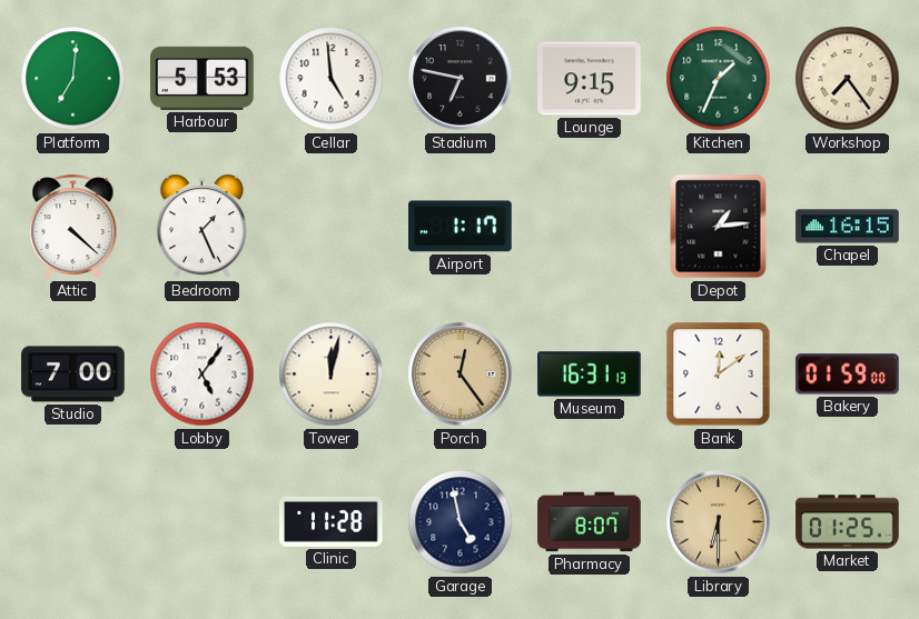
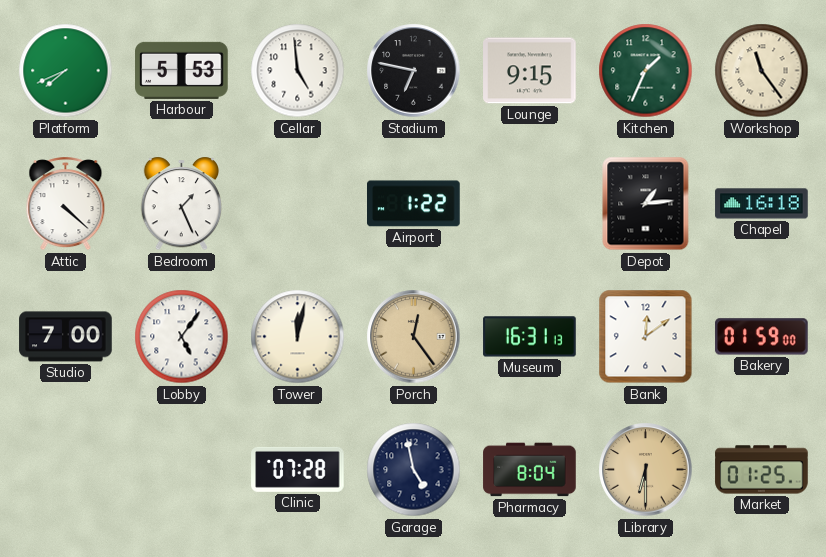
Platform: 7:01 -> 7:41 (66, 71)
Workshop: 7:24 -> 11:24 (762, 71)
Airport: 1:17 -> 1:22 (414, 204)
Chapel: 16:15 -> 16:18 (762, 204)
Clinic: 11:28 -> 07:28 (298, 469)
Pharmacy: 8:07 -> 8:04 (530, 470)
